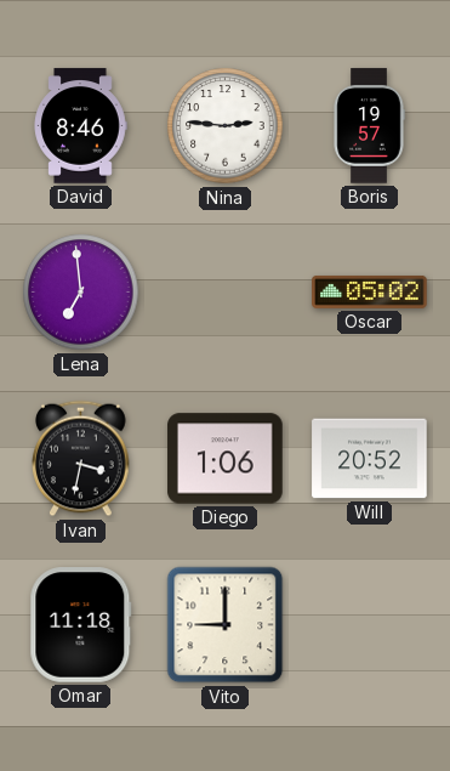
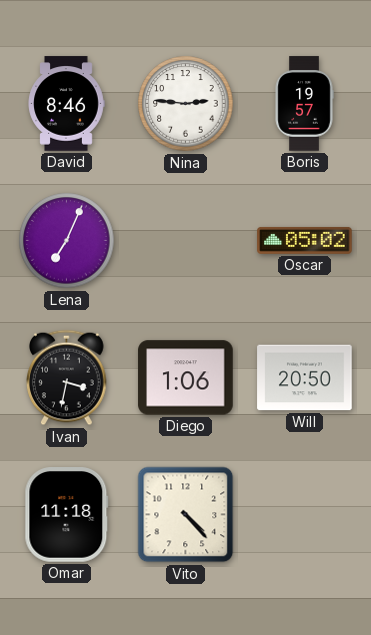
Lena: 6:59 -> 7:04 (67, 241)
Will: 20:52 -> 20:50 (305, 378)
Vito: 9:00 -> 4:23 (186, 515)
